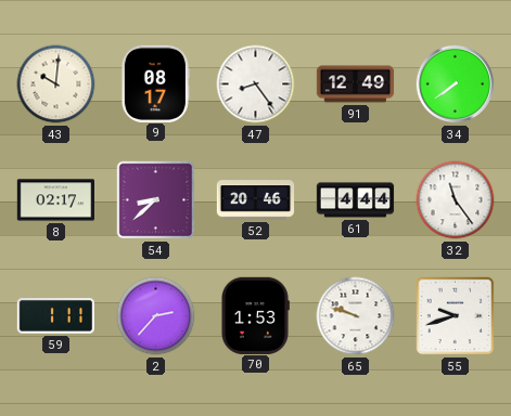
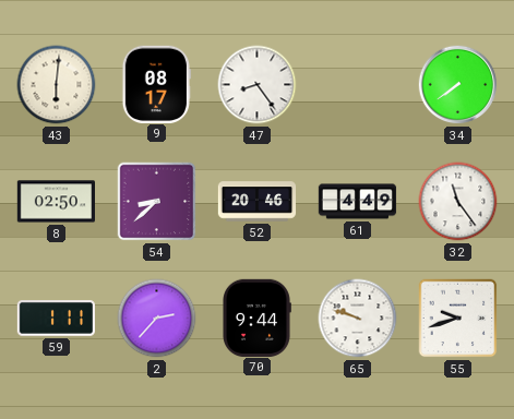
43: 10:01 -> 6:01 (57, 85)
91: 12:49 -> none (356, 84)
8: 02:17 -> 02:50 (57, 202)
61: 4:44 -> 4:49 (358, 202)
70: 1:53 -> 9:44 (258, 318)
